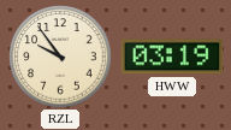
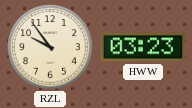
HWW: 03:19 -> 03:23 (143, 47)
